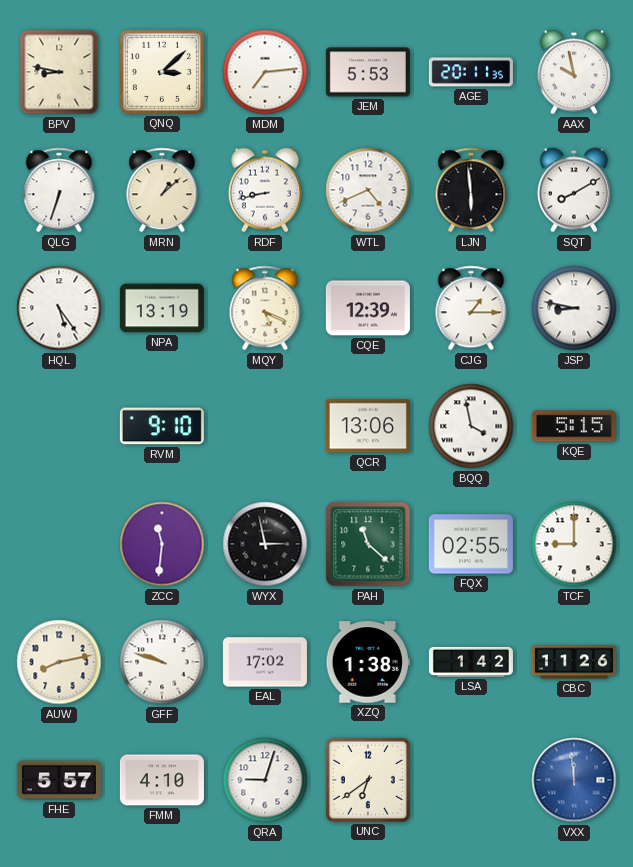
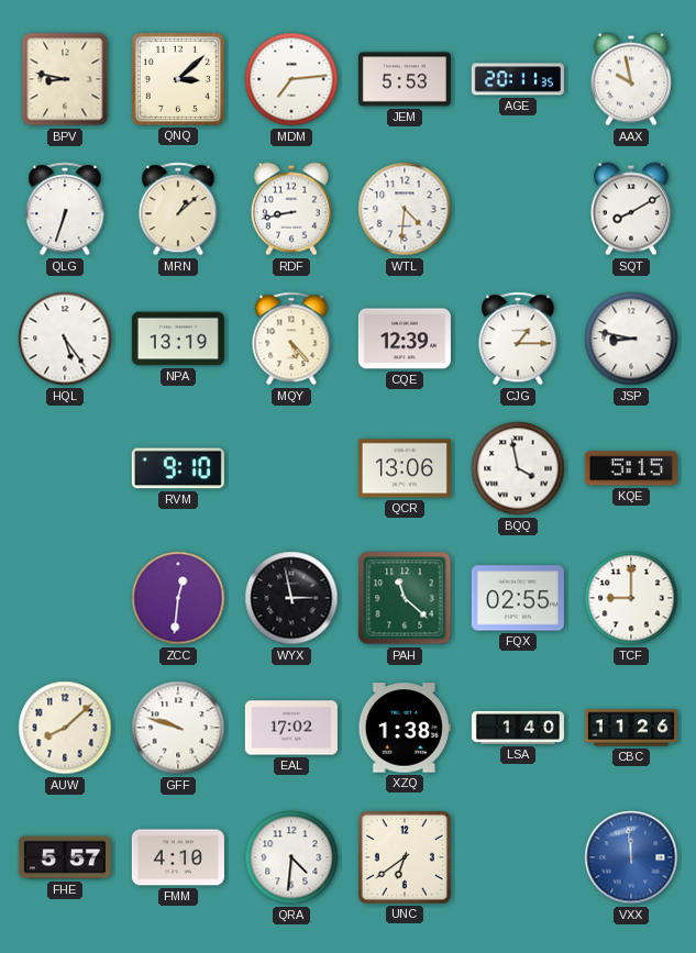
WTL: 4:41 -> 4:31 (405, 209)
LJN: 5:59 -> none (471, 190)
MQY: 5:19 -> 5:23 (291, 339)
ZCC: 11:31 -> 12:31 (178, 598)
AUW: 8:13 -> 8:08 (65, 728)
LSA: 1:42 -> 1:40 (518, 728)
QRA: 9:03 -> 4:31 (291, 857)
